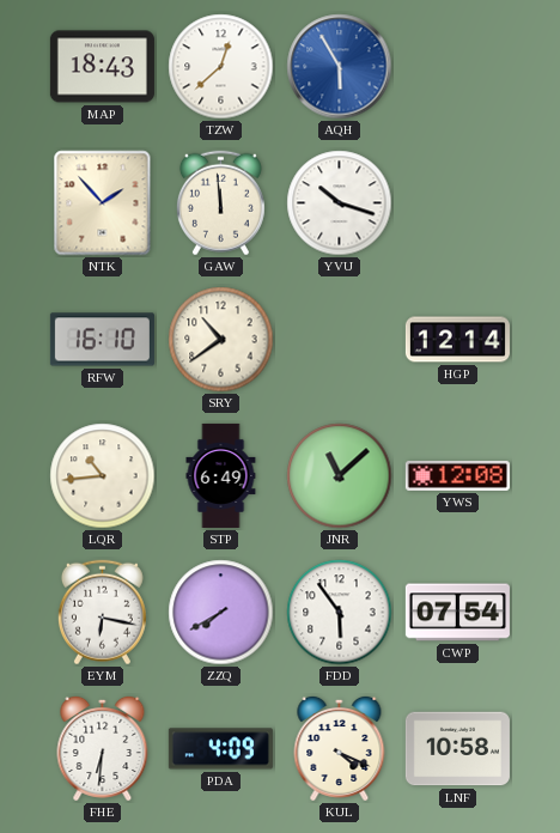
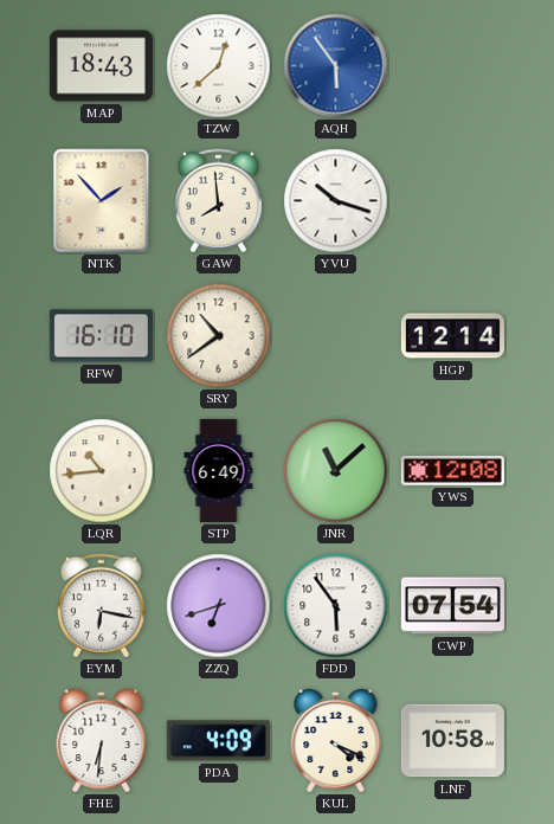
AQH: 5:55 -> 5:54 (336, 66)
GAW: 11:59 -> 7:59 (218, 201)
ZZQ: 7:40 -> 6:42 (219, 606)
